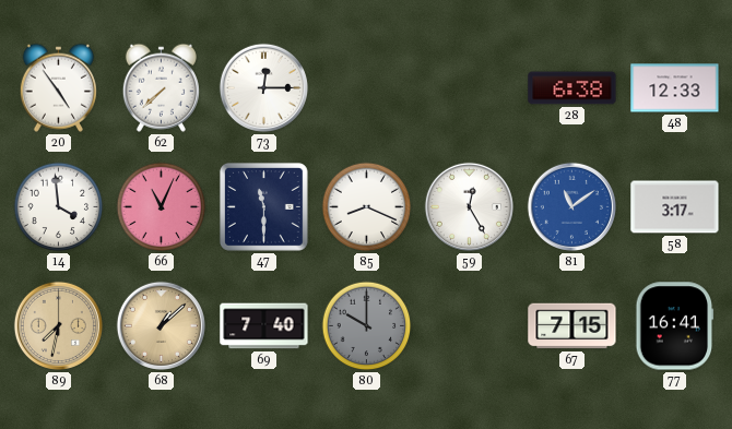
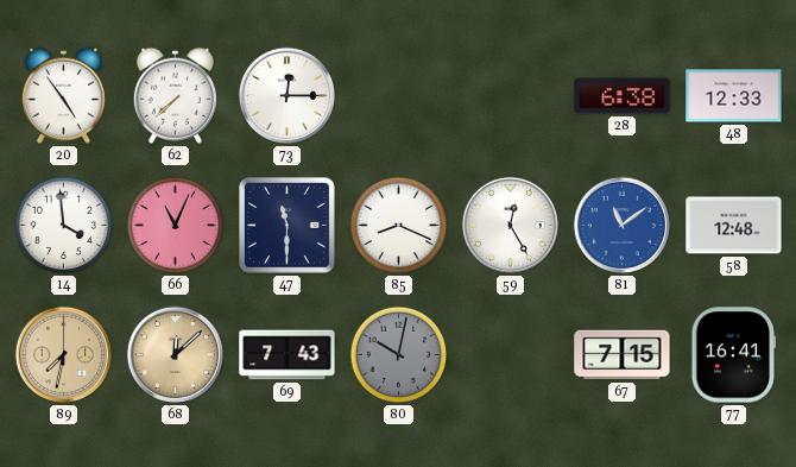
58: 3:17 -> 12:48 (734, 226)
68: 1:08 -> 12:08 (175, 354)
69: 7:40 -> 7:43 (288, 355)
80: 10:00 -> 10:02 (399, 355)
